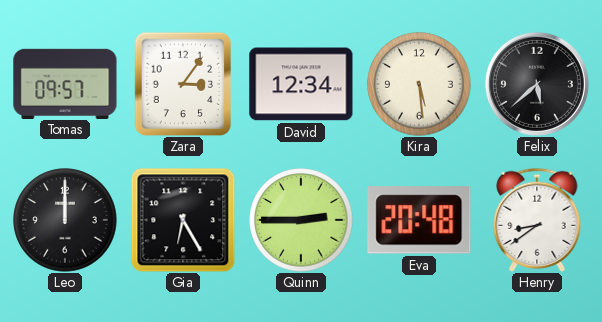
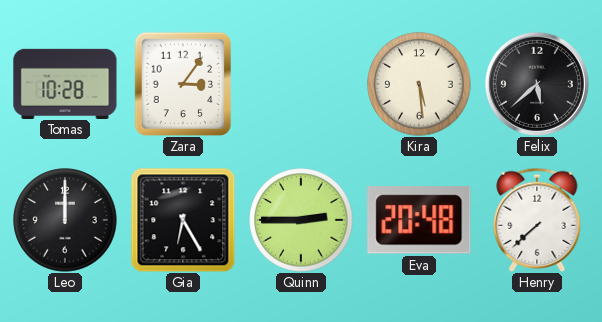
Tomas: 09:57 -> 10:28 (65, 83)
David: 12:34 -> none (301, 84)
Henry: 8:39 -> 7:38 (537, 219)
